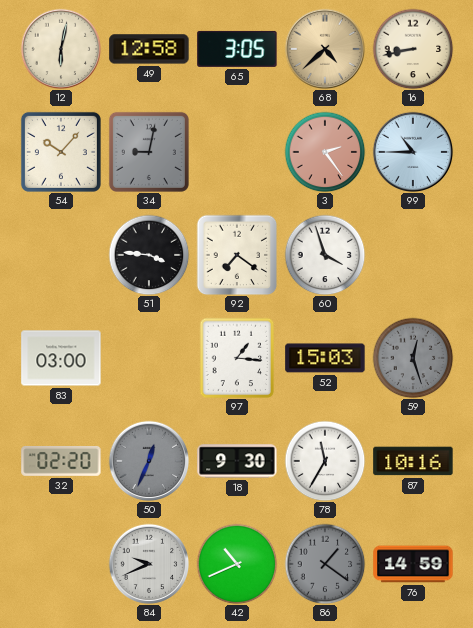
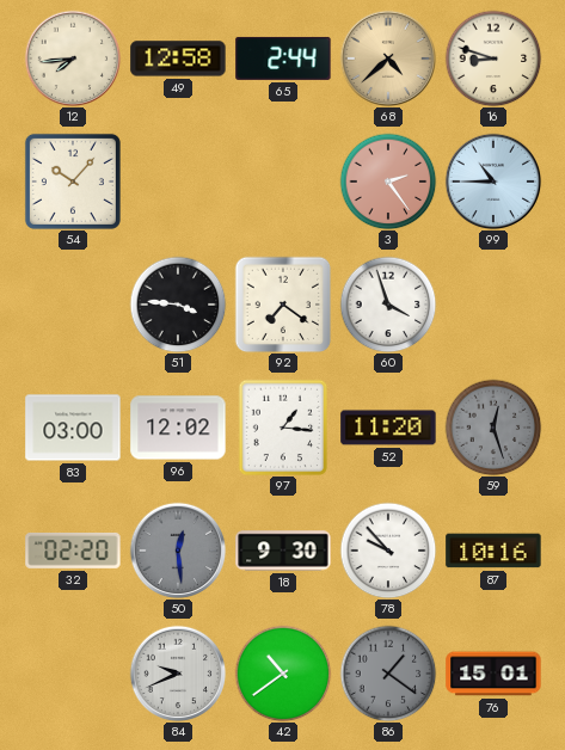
12: 6:02 -> 7:44 (73, 59)
65: 3:05 -> 2:44 (283, 59)
16: 8:43 -> 8:48 (493, 59)
34: 9:02 -> none (149, 152)
96: none -> 12:02 (178, 428)
52: 15:03 -> 11:20 (388, 428)
50: 12:34 -> 12:29 (178, 551)
78: 11:35 -> 9:53 (388, 551)
42: 10:41 -> 10:39 (283, 674)
76: 14:59 -> 15:01 (493, 674)
